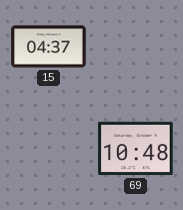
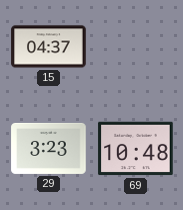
29: none -> 3:23 (49, 148)
